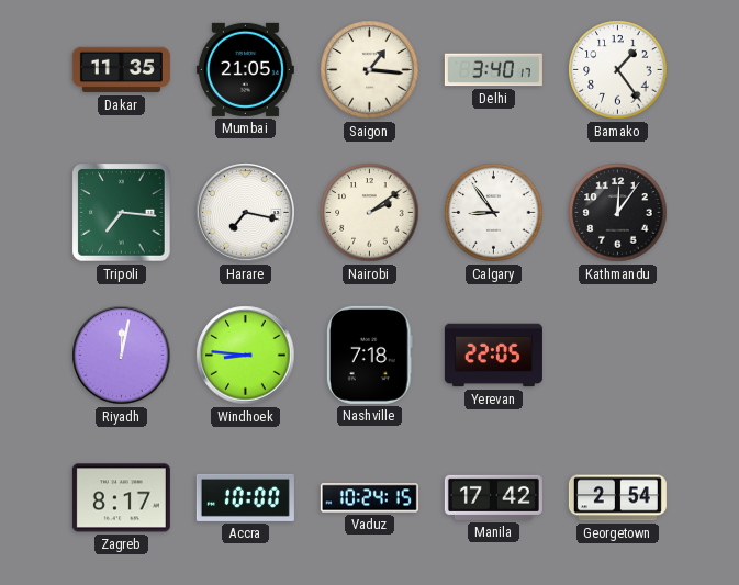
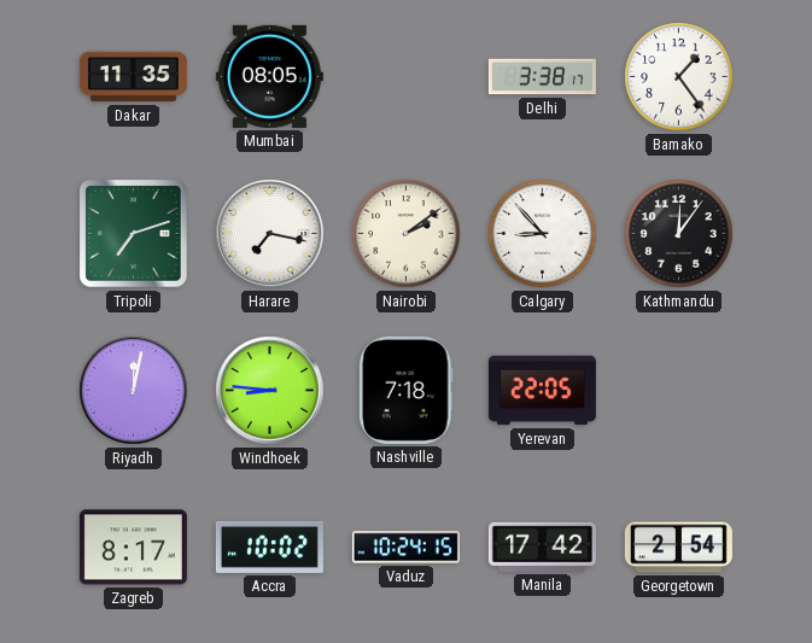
Mumbai: 21:05 -> 08:05 (269, 76)
Saigon: 1:16 -> none (370, 70)
Delhi: 3:40 -> 3:38 (542, 77)
Tripoli: 7:16 -> 7:12 (134, 234)
Calgary: 8:54 -> 8:53 (543, 234)
Accra: 10:00 -> 10:02 (269, 546)
